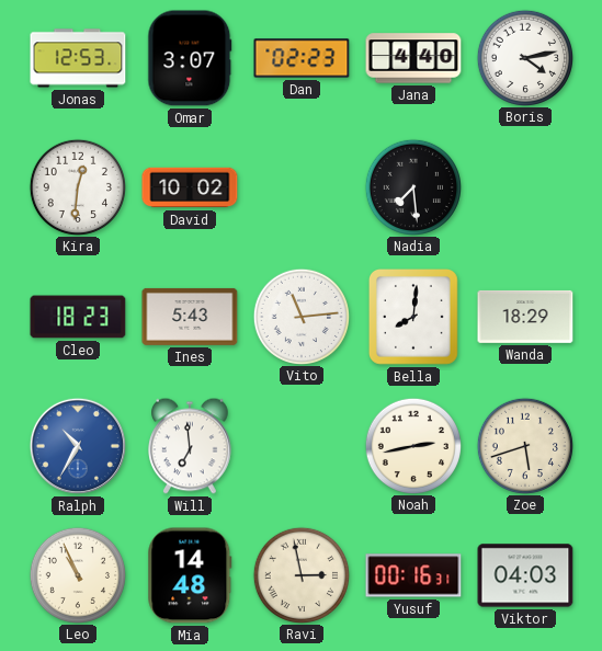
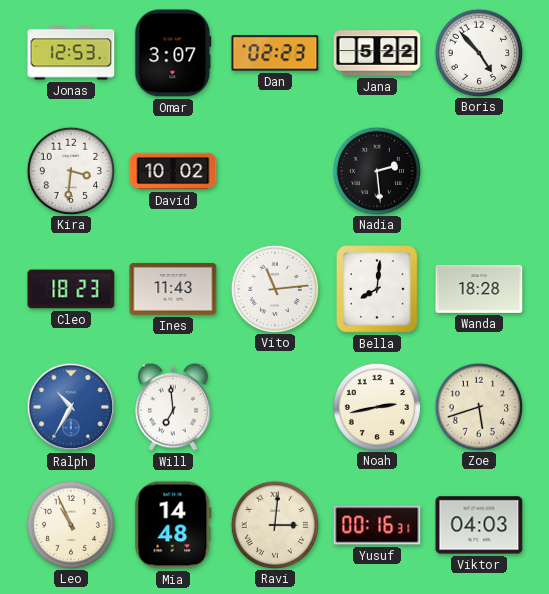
Jana: 4:40 -> 5:22 (377, 53)
Boris: 4:13 -> 4:53 (478, 52)
Kira: 12:31 -> 3:31 (70, 170)
Nadia: 7:29 -> 2:29 (376, 170)
Ines: 5:43 -> 11:43 (173, 289)
Wanda: 18:29 -> 18:28 (479, 289)
Ravi: 2:58 -> 3:01 (274, 524)
